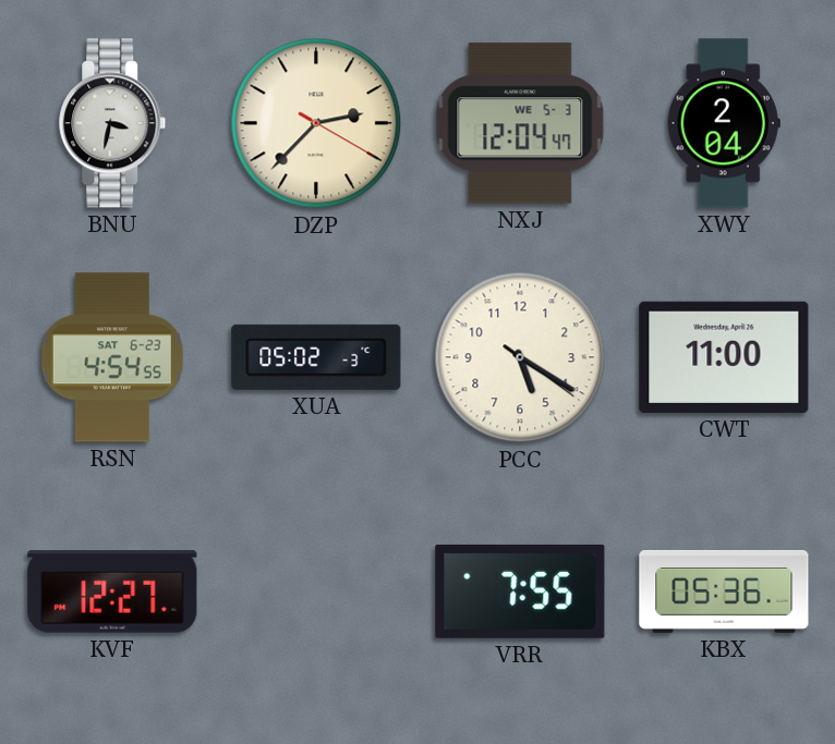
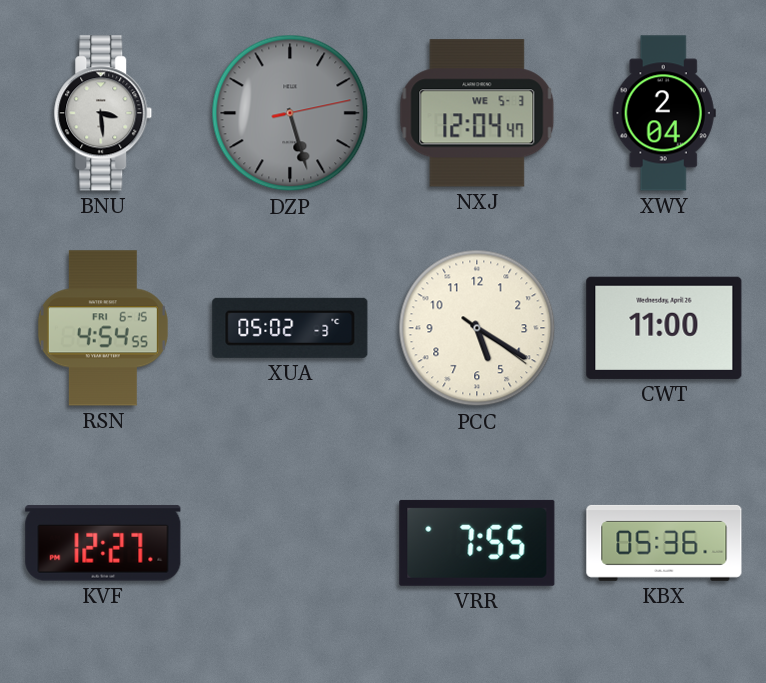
BNU: 3:32 -> 3:29 (103, 113)
DZP: 2:37 -> 5:27 (290, 113)
DZP dial: cream -> grey (290, 113)
RSN date: SAT 6-23 -> FRI 6-15 (103, 328)
